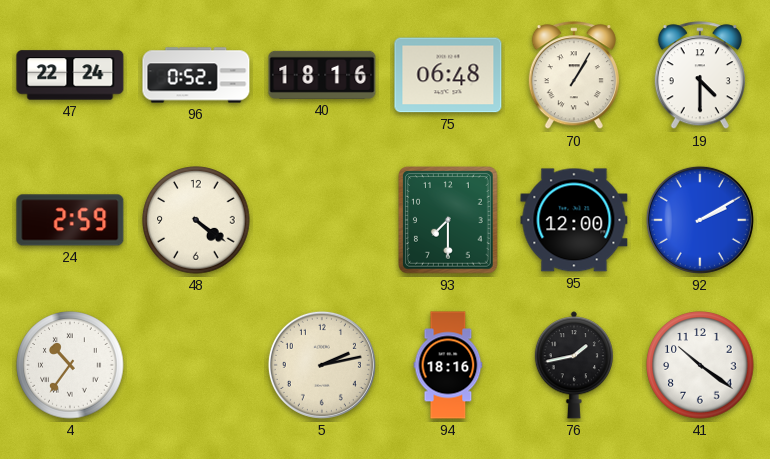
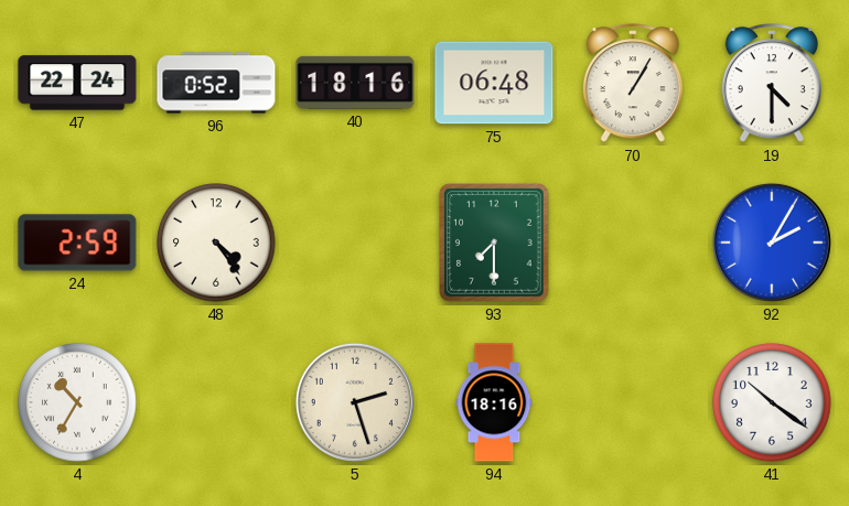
48: 4:21 -> 4:24 (216, 243)
95: 12:00 -> none (574, 220)
92: 2:10 -> 2:05 (772, 243)
4: 10:36 -> 10:35 (77, 402)
5: 2:13 -> 2:27 (355, 402)
76: 1:43 -> none (574, 365)
